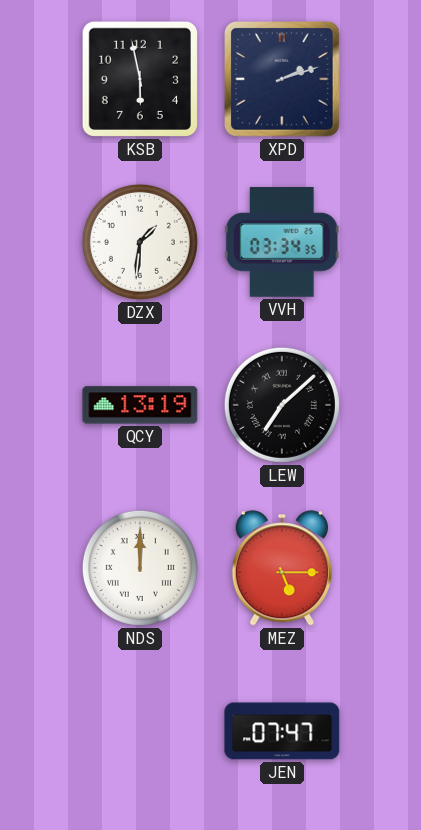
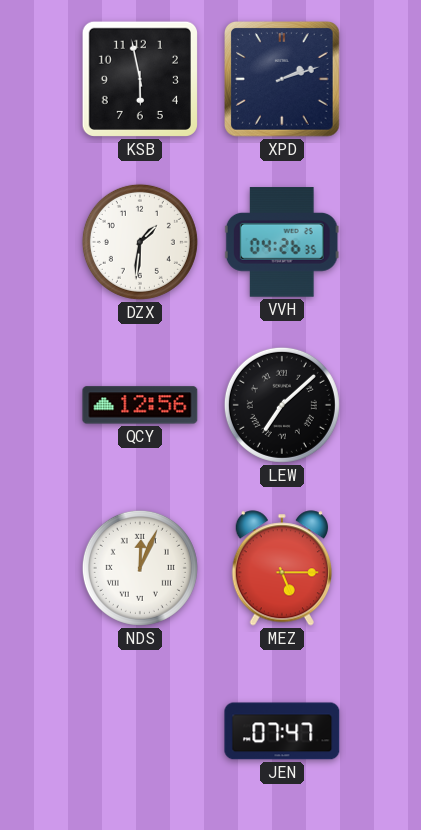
VVH: 03:34 -> 04:26 (282, 242)
QCY: 13:19 -> 12:56 (140, 405)
NDS: 12:00 -> 12:04 (140, 568)
